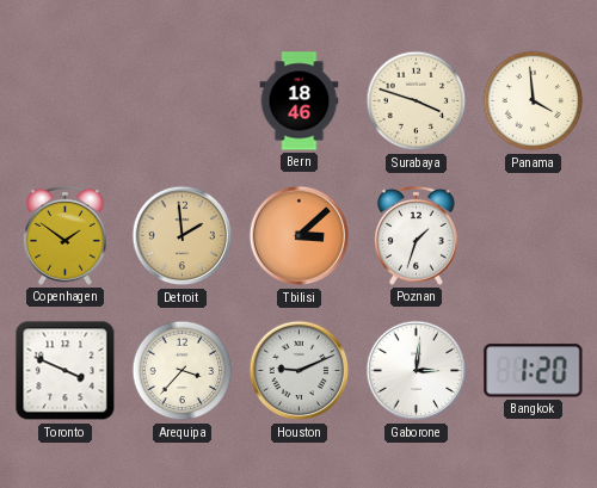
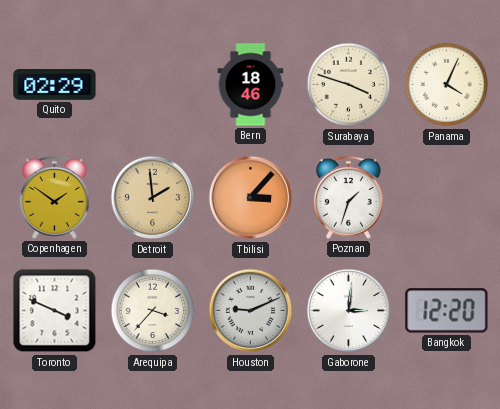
Quito: none -> 02:29 (55, 85)
Panama: 3:59 -> 4:04 (447, 85)
Tbilisi: 3:08 -> 3:07 (251, 198)
Bangkok: 1:20 -> 12:20 (447, 311)
